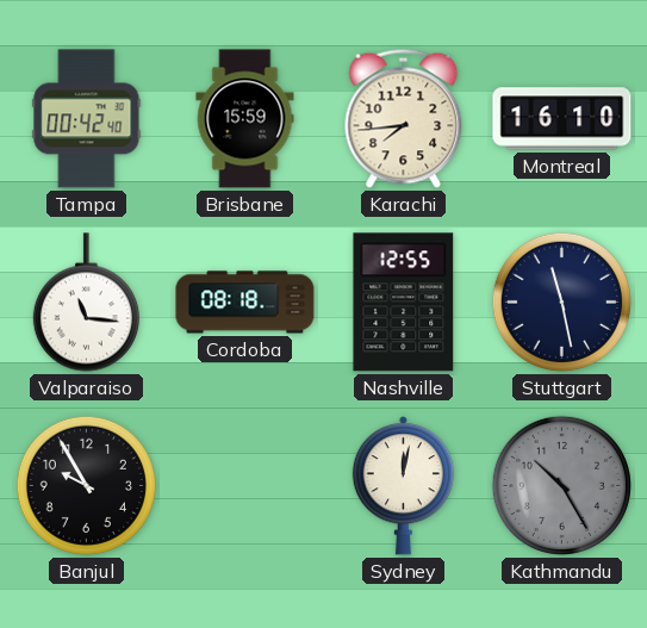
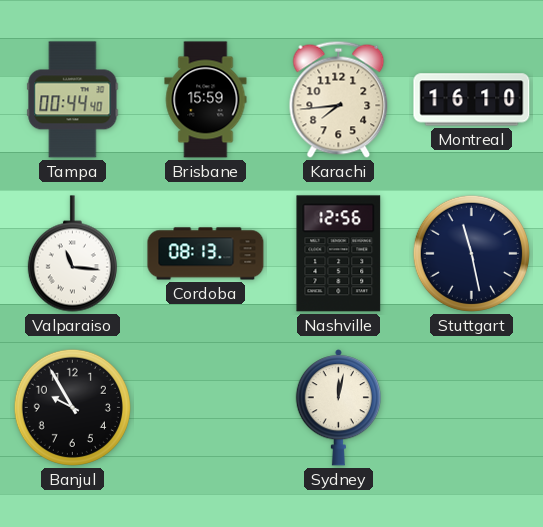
Tampa: 00:42 -> 00:44 (73, 100)
Cordoba: 08:18 -> 08:13 (206, 254)
Nashville: 12:55 -> 12:56 (339, 254)
Kathmandu: 10:25 -> none (561, 485)
